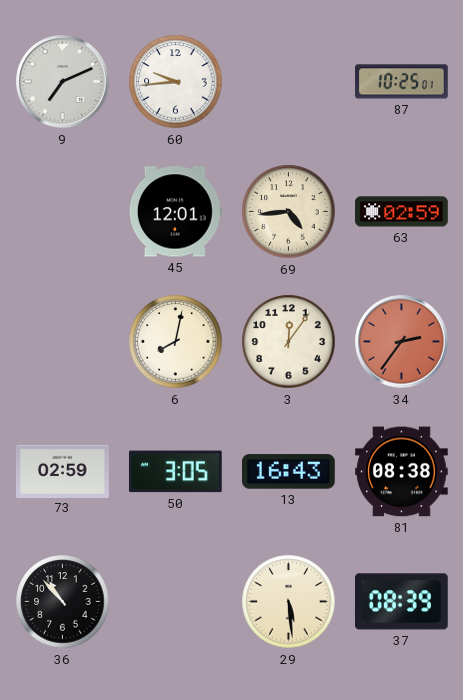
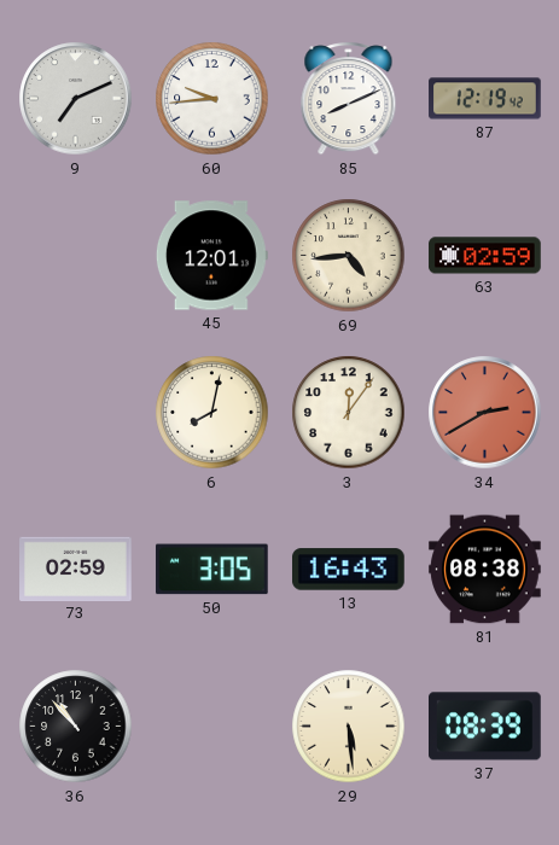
85: none -> 8:11 (349, 99)
87: 10:25 -> 12:19 (485, 99)
34: 2:36 -> 2:40 (485, 413)
